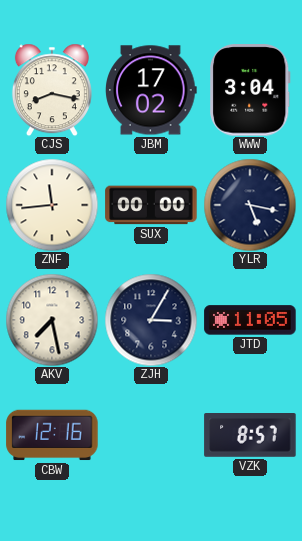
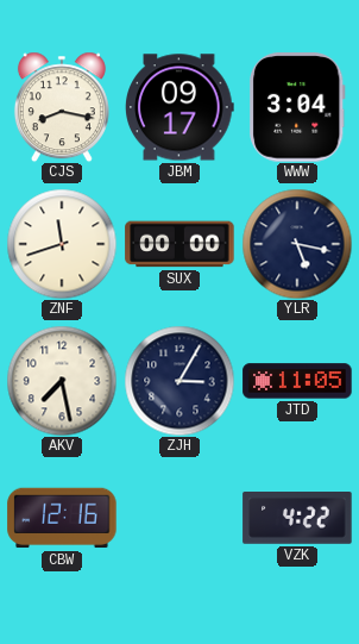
JBM: 17:02 -> 09:17 (179, 107)
ZNF: 11:44 -> 11:42 (62, 244)
VZK: 8:57 -> 4:22 (297, 519)
